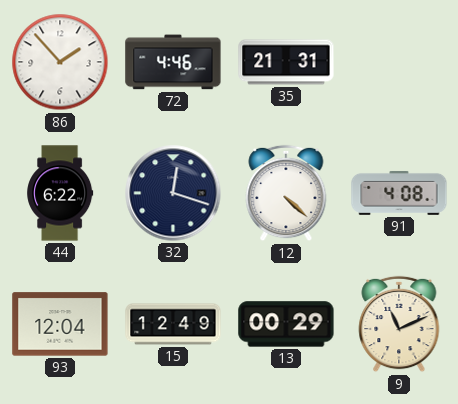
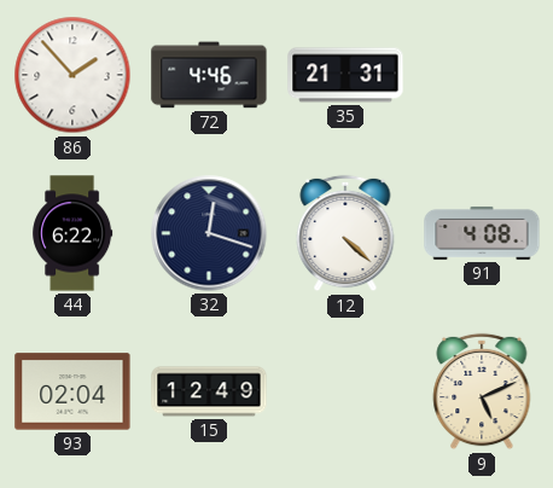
93: 12:04 -> 02:04 (72, 391)
13: 00:29 -> none (286, 324)
9: 11:11 -> 5:11 (482, 391)
